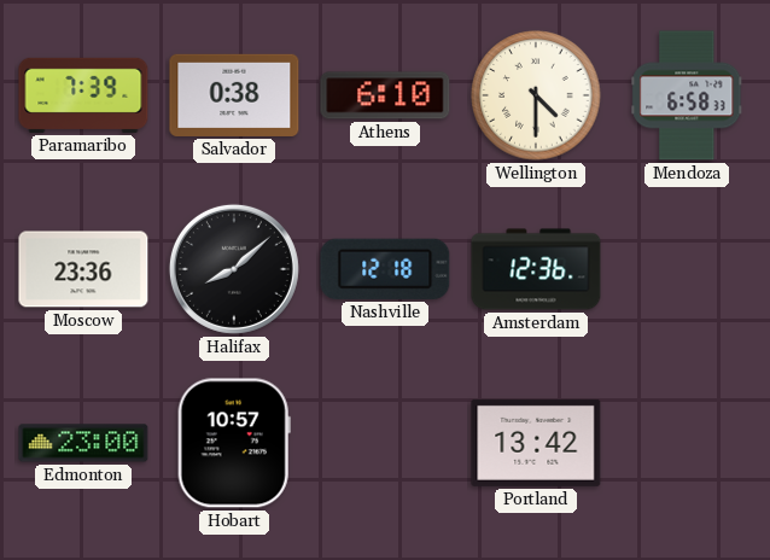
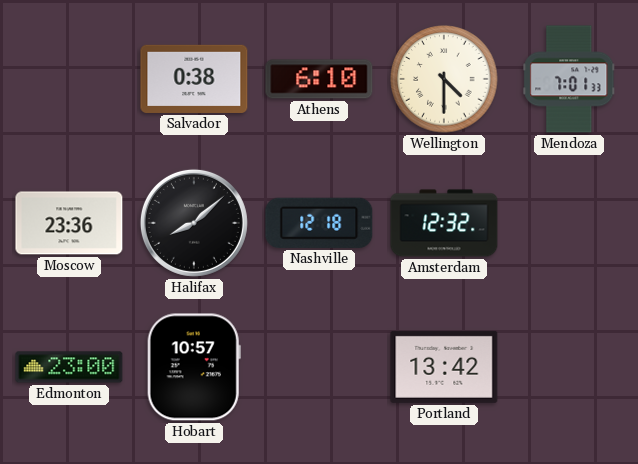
Paramaribo: 7:39 -> none (83, 95)
Mendoza: 6:58 -> 7:01 (569, 79)
Amsterdam: 12:36 -> 12:32 (444, 223)
